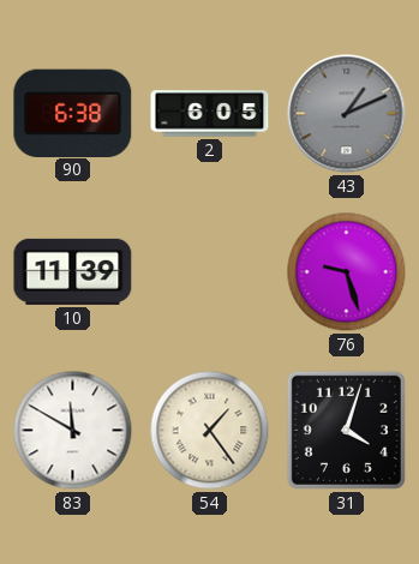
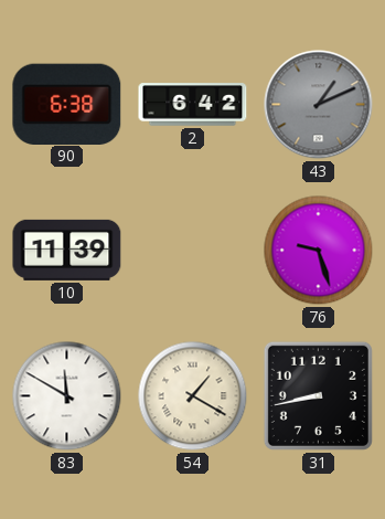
2: 6:05 -> 6:42 (193, 105)
54: 1:24 -> 1:20 (193, 396)
31: 4:03 -> 8:43 (318, 395)
